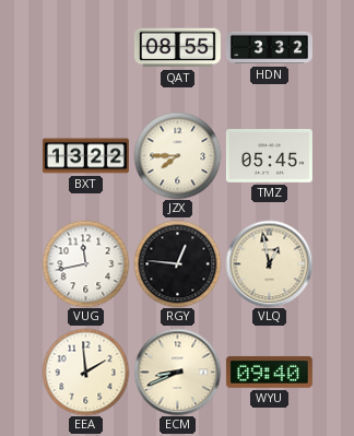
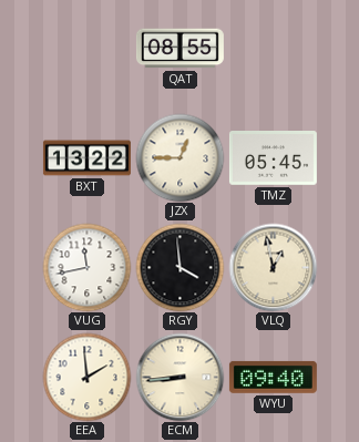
HDN: 3:32 -> none (269, 48)
JZX: 7:45 -> 12:45 (179, 157)
RGY: 12:46 -> 3:59 (179, 267)
ECM: 8:41 -> 8:44 (179, 377)
